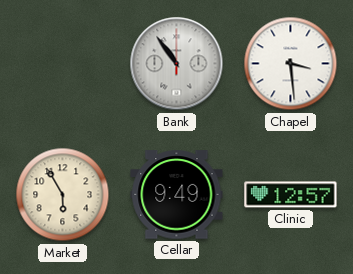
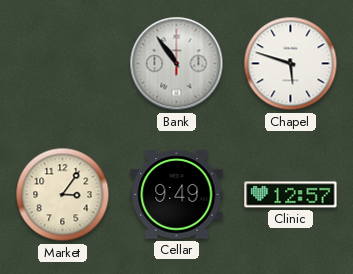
Chapel: 3:29 -> 5:48 (291, 64)
Market: 5:55 -> 3:06 (63, 195)
